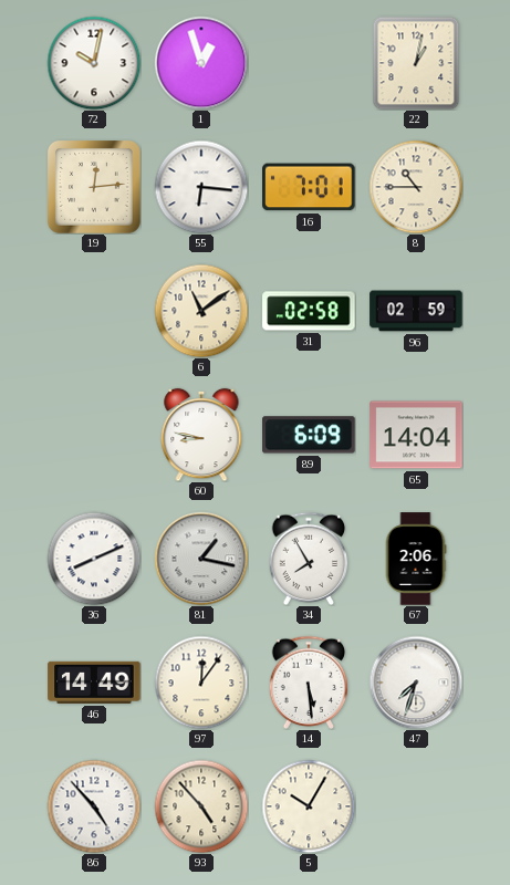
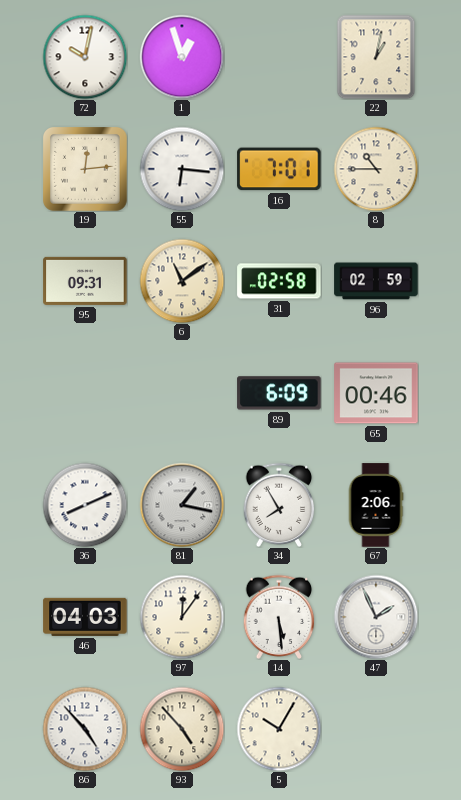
95: none -> 09:31 (85, 281)
60: 8:47 -> none (201, 435)
65: 14:04 -> 00:46 (376, 393)
46: 14:49 -> 04:03 (85, 617)
47: 7:33 -> 1:56 (376, 617)
